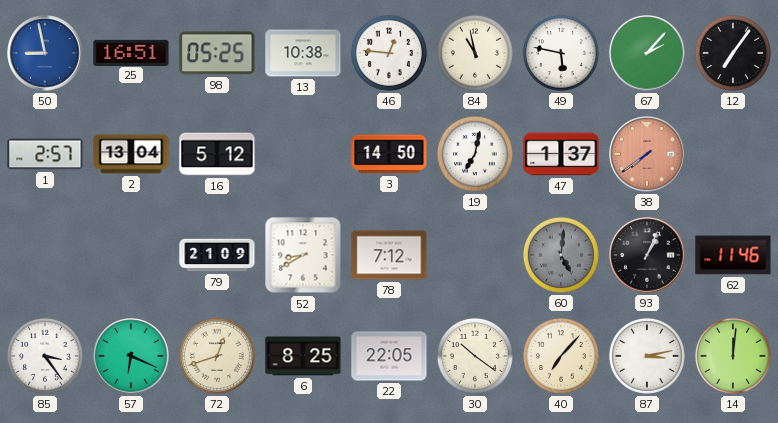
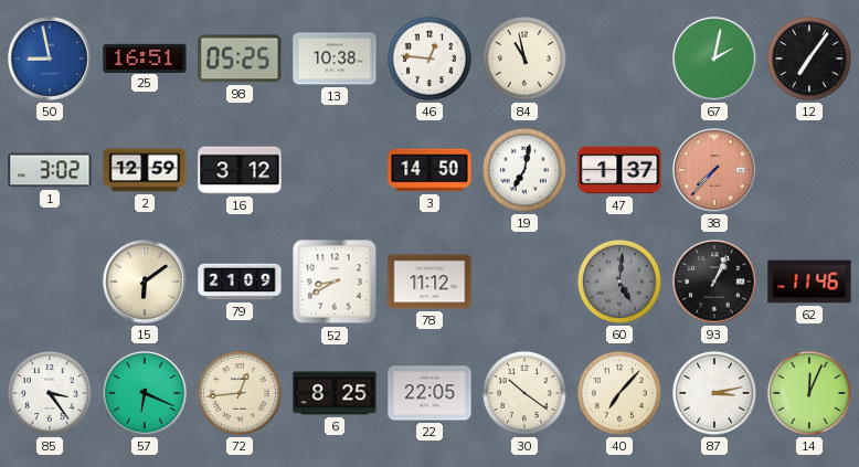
49: 5:47 -> none (561, 53)
67: 2:07 -> 2:02 (714, 59)
1: 2:57 -> 3:02 (50, 170)
2: 13:04 -> 12:59 (145, 170)
16: 5:12 -> 3:12 (240, 170)
38: 7:39 -> 7:37 (714, 170)
15: none -> 6:09 (145, 282)
78: 7:12 -> 11:12 (430, 282)
72: 12:42 -> 12:44 (240, 393)
14: 12:01 -> 12:04 (809, 393)
